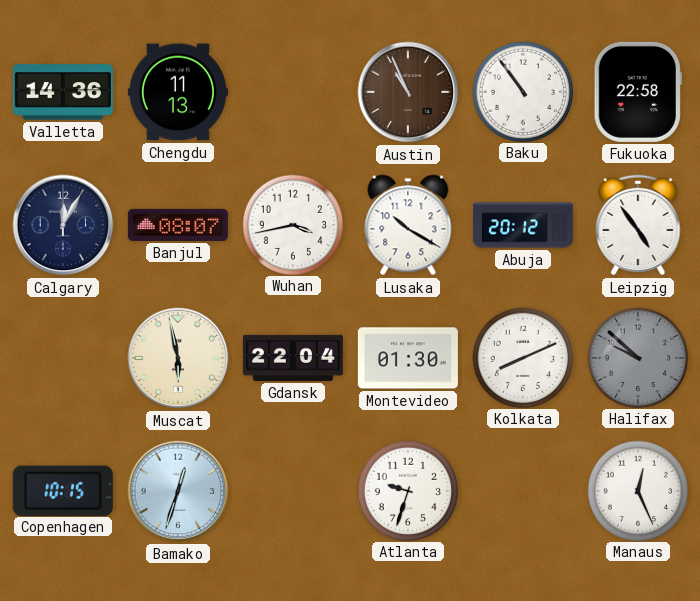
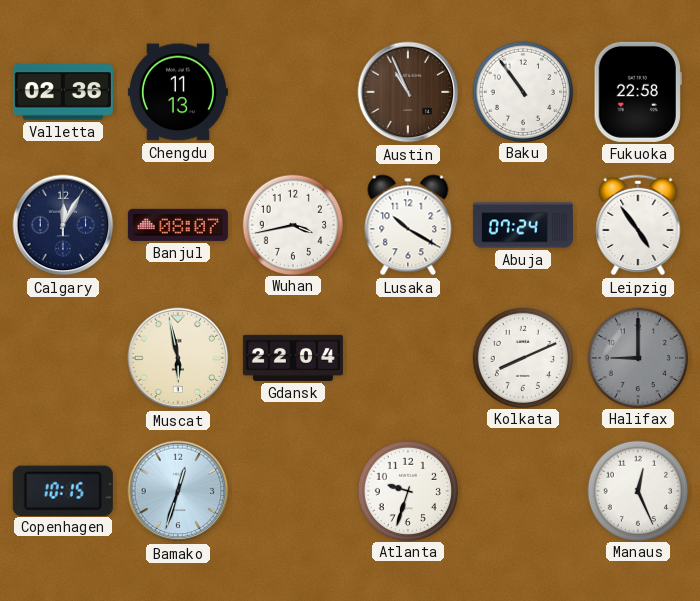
Valletta: 14:36 -> 02:36 (63, 92)
Abuja: 20:12 -> 07:24 (523, 225)
Montevideo: 01:30 -> none (408, 358)
Halifax: 9:52 -> 9:00 (637, 357)
